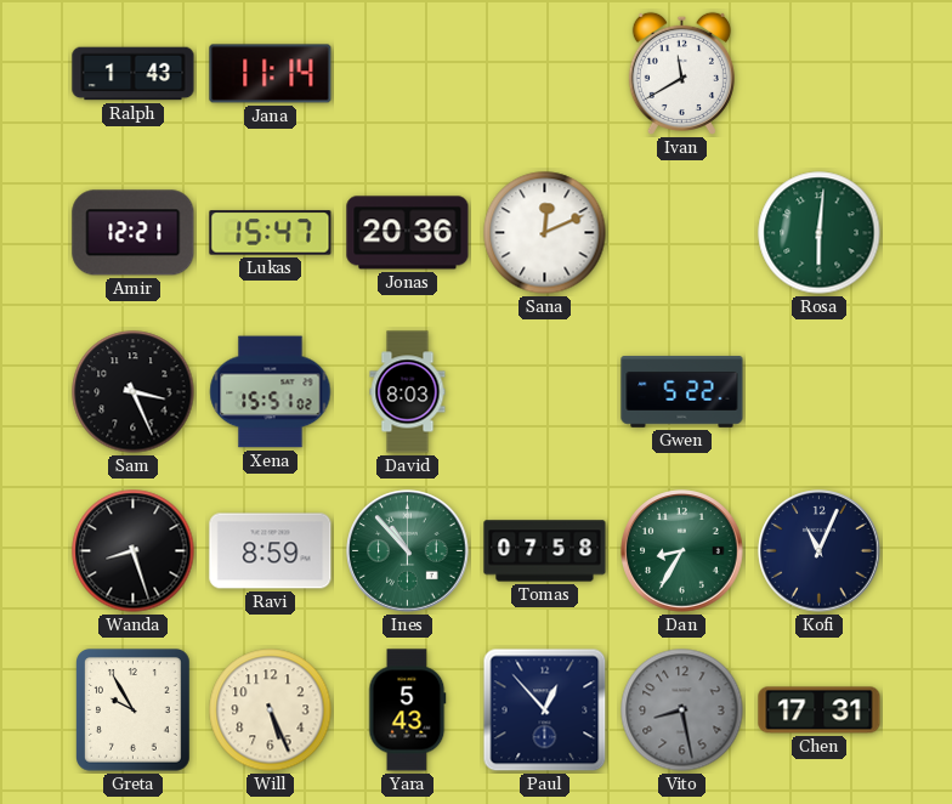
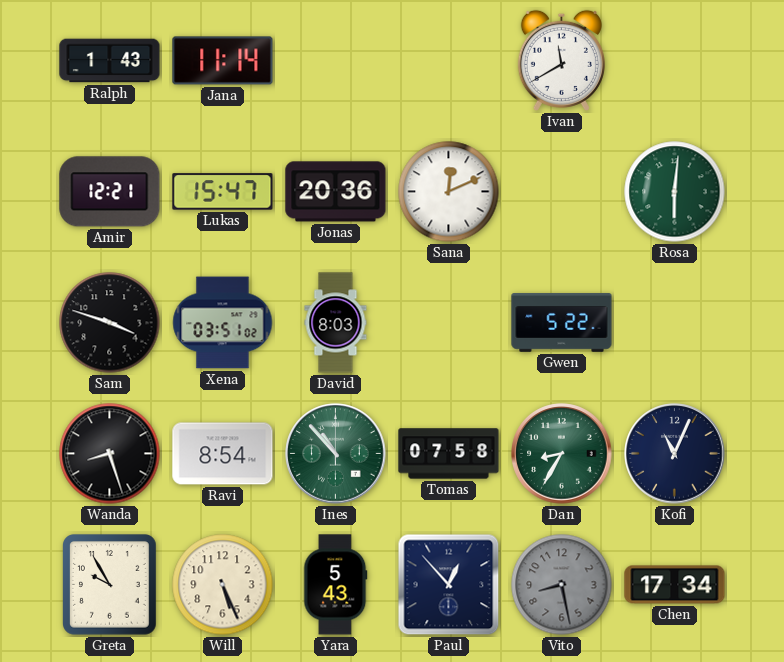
Sam: 3:26 -> 3:48 (110, 323)
Xena: 15:51 -> 03:51 (223, 323)
Ravi: 8:59 -> 8:54 (223, 454)
Chen: 17:31 -> 17:34 (675, 585)
